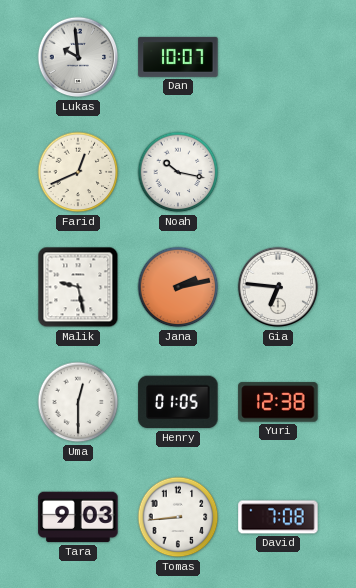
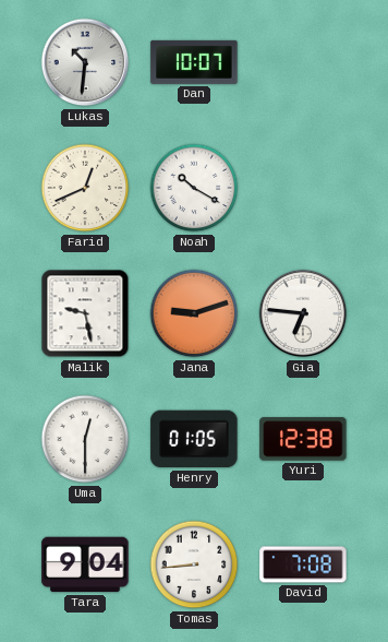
Lukas: 9:59 -> 10:31 (85, 62)
Noah: 10:17 -> 10:20 (194, 188)
Jana: 2:13 -> 9:12 (194, 313)
Tara: 9:03 -> 9:04 (85, 564)
